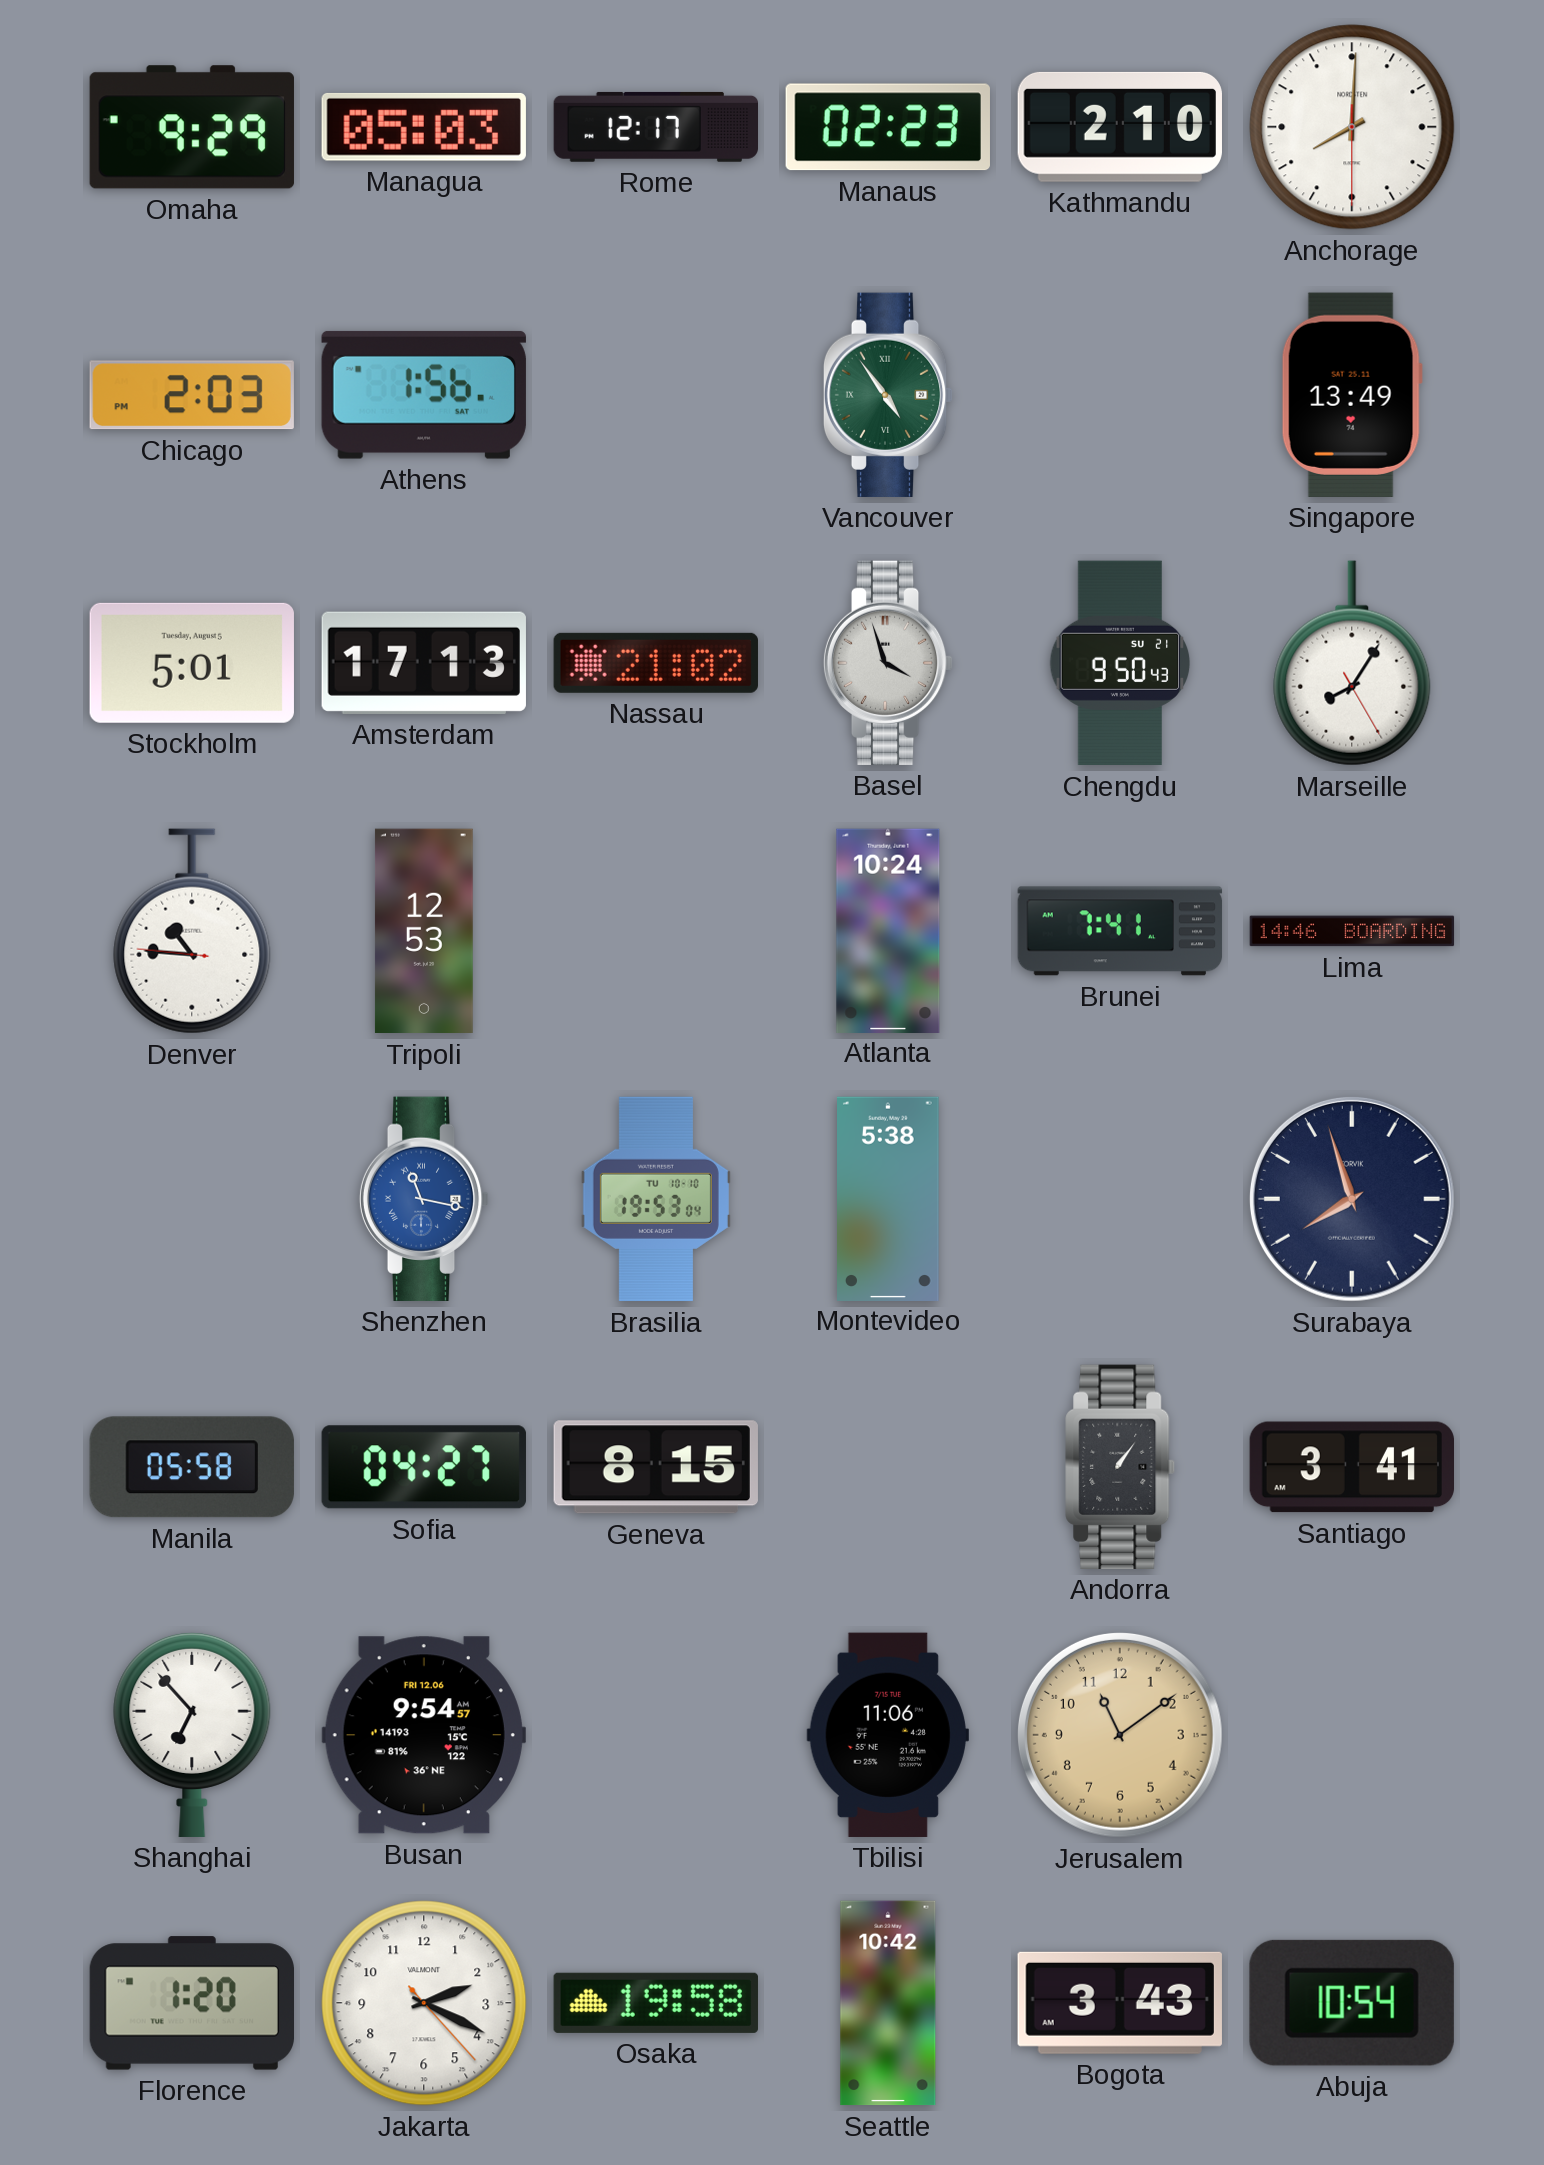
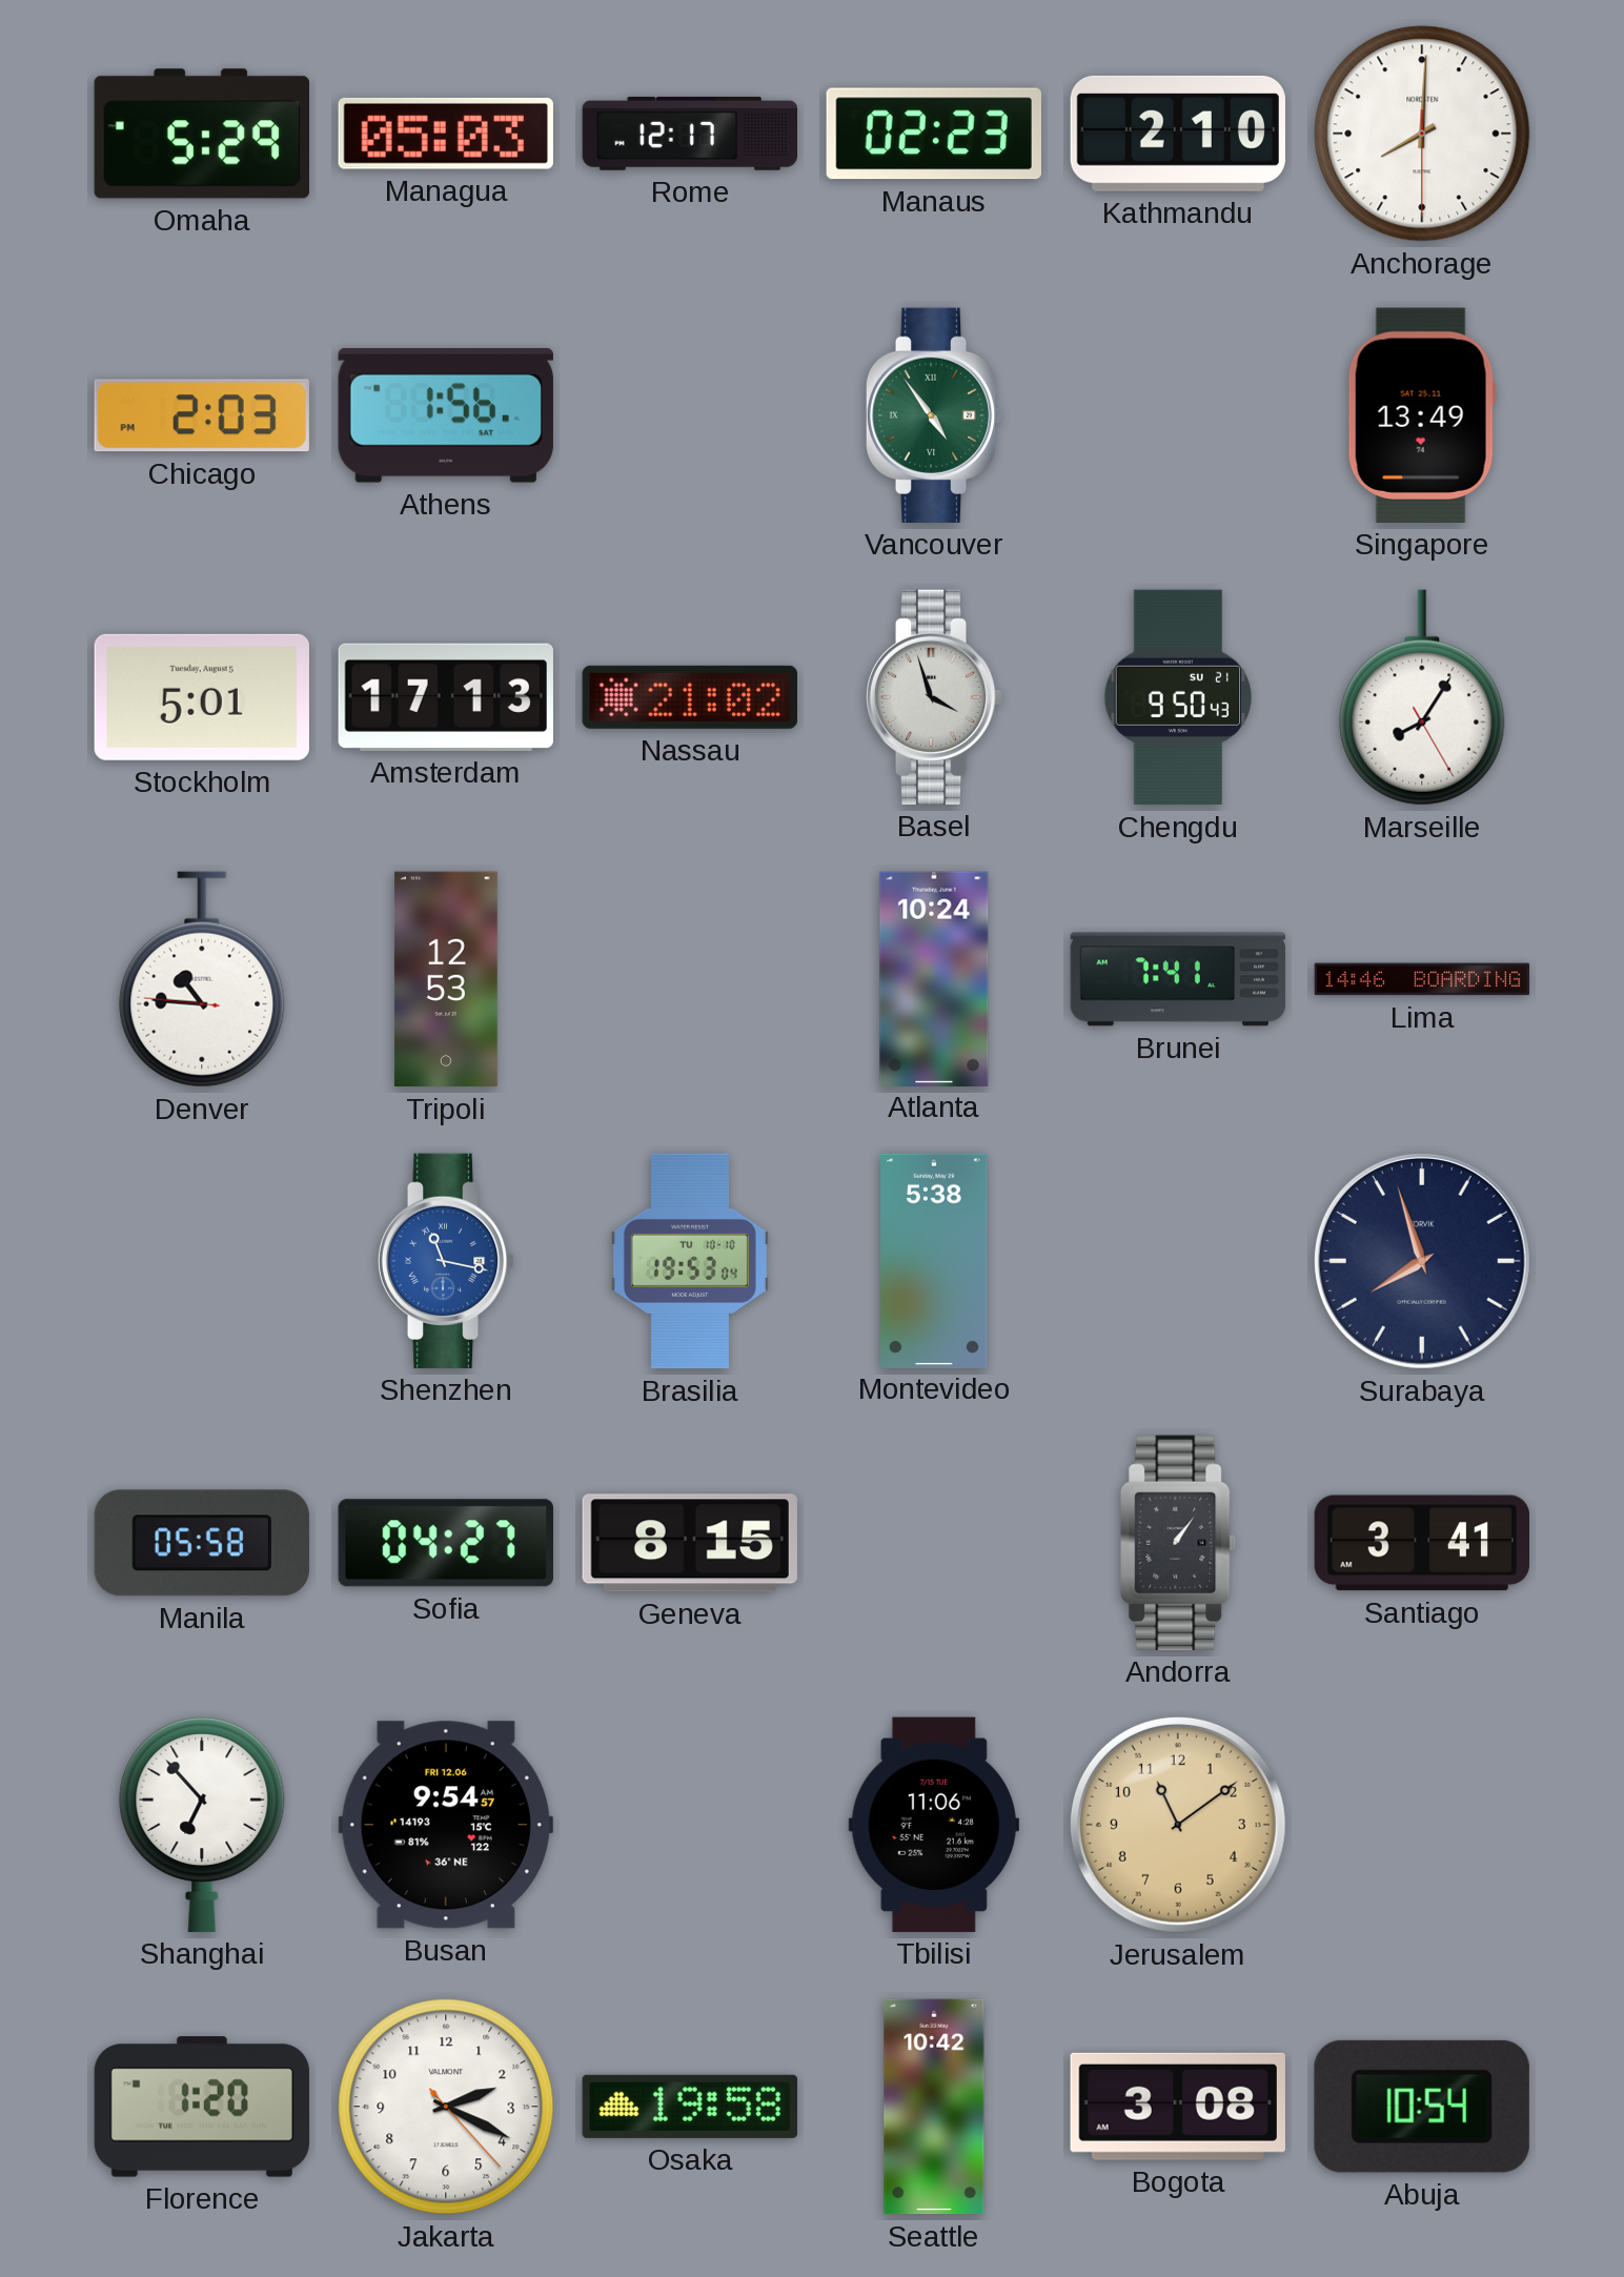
Omaha: 9:29 -> 5:29 (202, 134)
Bogota: 3:43 -> 3:08 (1178, 2107)
